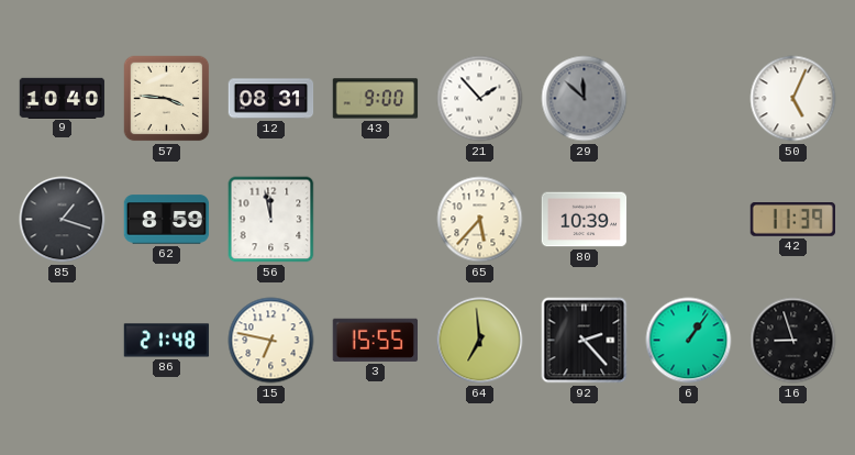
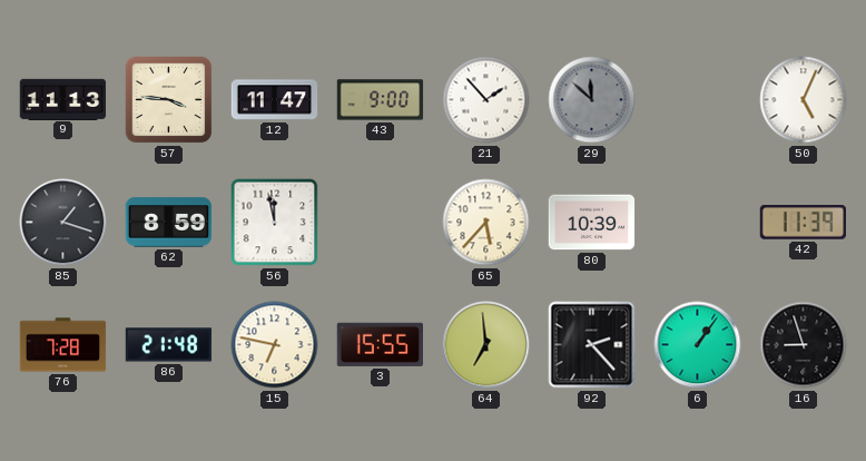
9: 10:40 -> 11:13 (63, 99)
12: 08:31 -> 11:47 (275, 100)
76: none -> 7:28 (63, 345)
